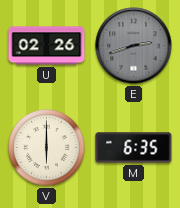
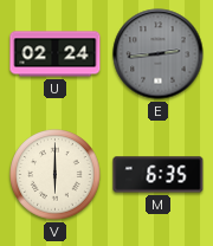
U: 02:26 -> 02:24 (56, 54)
E: 2:42 -> 2:44 (159, 54)
